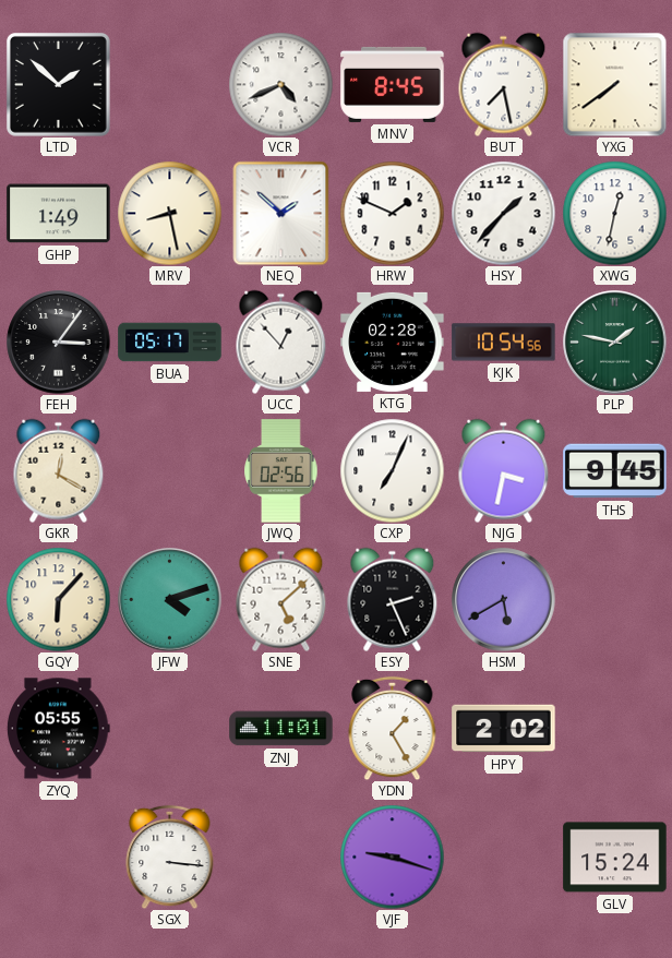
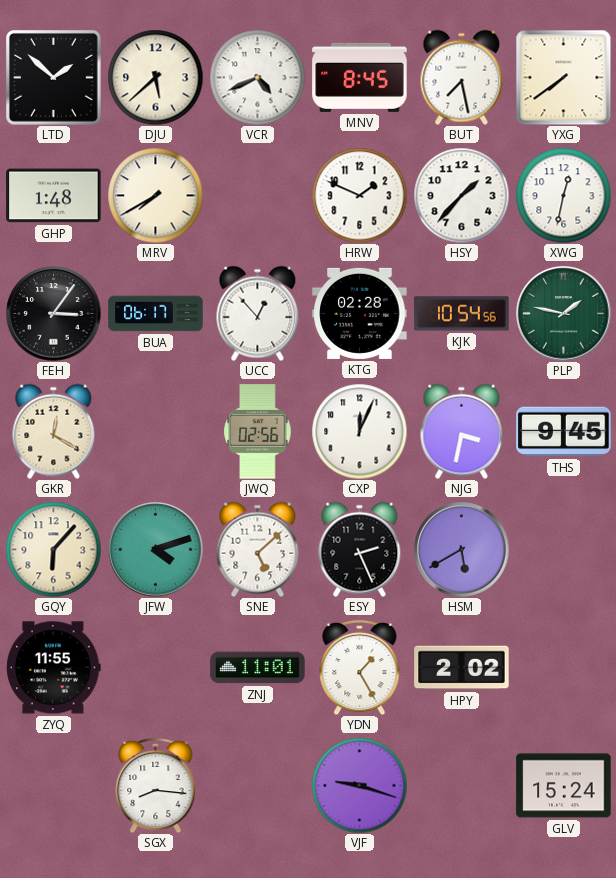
DJU: none -> 5:38 (155, 77)
GHP: 1:49 -> 1:48 (54, 196)
MRV: 8:28 -> 7:40 (155, 195)
NEQ: 1:52 -> none (281, 213)
BUA: 05:17 -> 06:17 (156, 314)
CXP: 7:04 -> 12:04 (359, 431)
ZYQ: 05:55 -> 11:55 (54, 668)
SGX: 3:16 -> 8:16 (156, 785)
